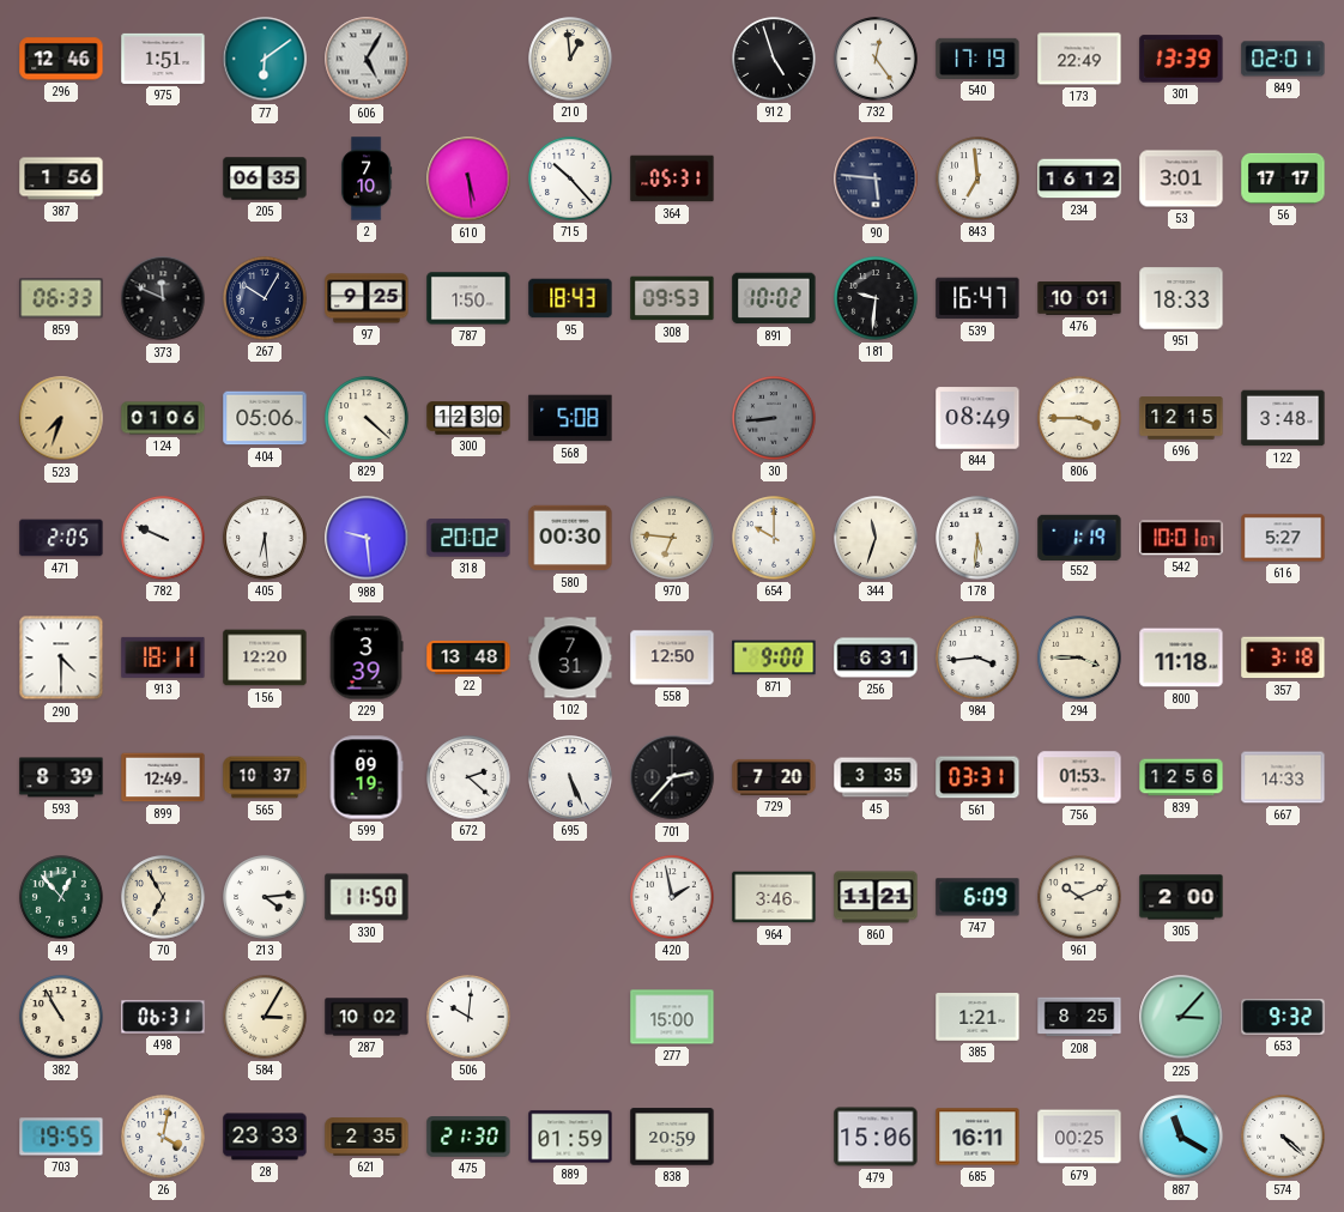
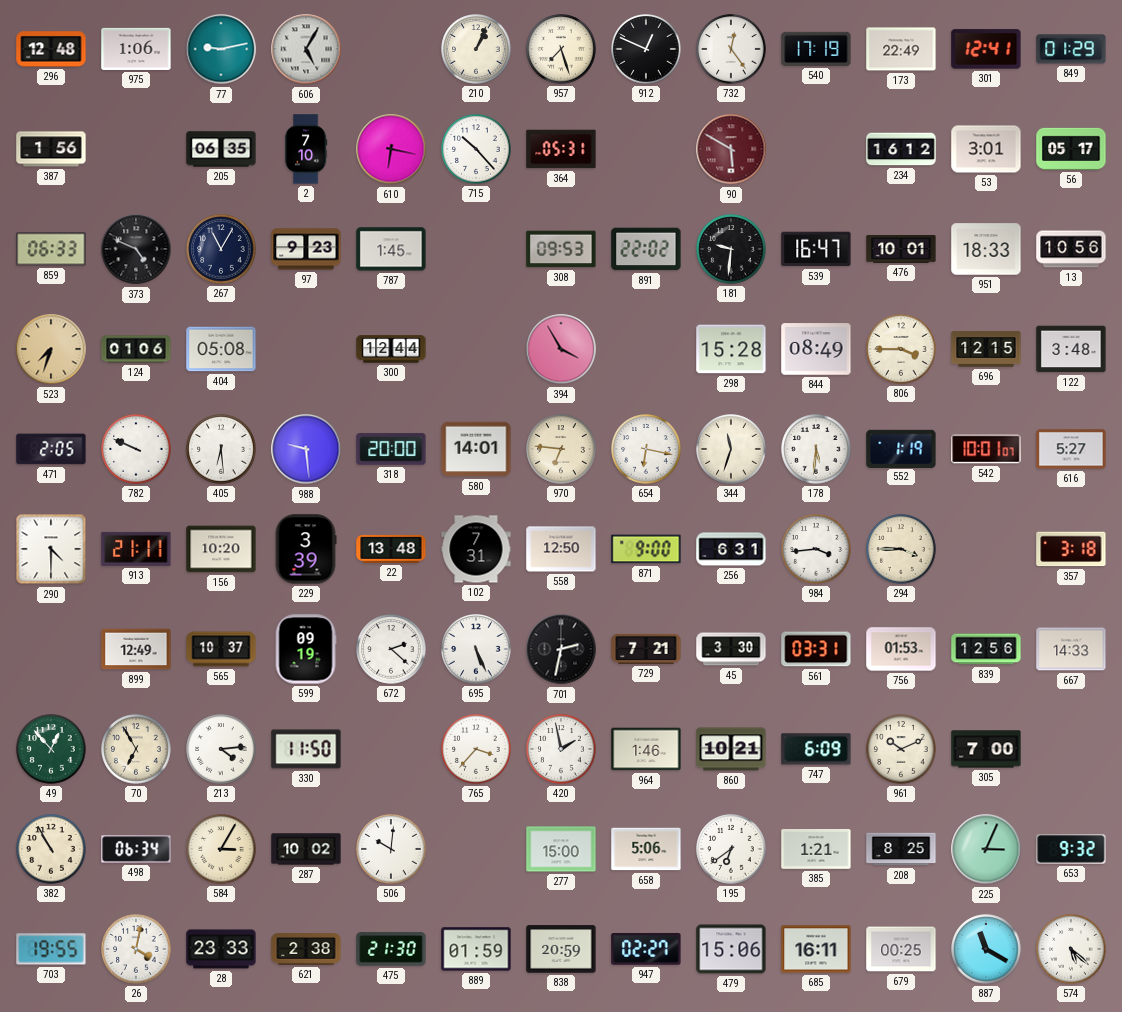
296: 12:46 -> 12:48 (51, 49)
975: 1:51 -> 1:06 (136, 49)
77: 6:09 -> 9:13 (221, 49)
210: 12:59 -> 1:04 (476, 49)
957: none -> 7:27 (561, 49)
912: 4:57 -> 12:49 (646, 49)
301: 13:39 -> 12:41 (986, 49)
849: 02:01 -> 01:29 (1071, 49)
610: 5:29 -> 6:17 (391, 149)
90: 5:46 -> 5:50 (731, 149)
90 dial: navy -> burgundy (731, 149)
843: 6:59 -> none (977, 178)
56: 17:17 -> 05:17 (1071, 149)
373: 11:49 -> 4:49 (136, 249)
267: 10:05 -> 11:05 (221, 249)
97: 9:25 -> 9:23 (306, 249)
787: 1:50 -> 1:45 (391, 249)
95: 18:43 -> none (570, 298)
891: 10:02 -> 22:02 (646, 249)
13: none -> 10:56 (1071, 249)
404: 05:06 -> 05:08 (221, 349)
829: 4:22 -> none (367, 418)
300: 12:30 -> 12:44 (391, 349)
568: 5:08 -> none (570, 418)
394: none -> 3:55 (561, 349)
30: 8:44 -> none (774, 418)
298: none -> 15:28 (731, 349)
318: 20:02 -> 20:00 (391, 449)
580: 00:30 -> 14:01 (476, 449)
654: 10:00 -> 6:17 (646, 449)
913: 18:11 -> 21:11 (136, 549)
156: 12:20 -> 10:20 (221, 549)
800: 11:18 -> none (1181, 657)
593: 8:39 -> none (61, 777)
701: 2:37 -> 2:32 (561, 649)
729: 7:20 -> 7:21 (646, 649)
45: 3:35 -> 3:30 (731, 649)
765: none -> 3:37 (476, 749)
964: 3:46 -> 1:46 (646, 749)
860: 11:21 -> 10:21 (731, 749)
305: 2:00 -> 7:00 (986, 749)
498: 06:31 -> 06:34 (136, 849)
658: none -> 5:06 (646, 849)
195: none -> 6:39 (731, 849)
225: 3:07 -> 3:04 (986, 849)
621: 2:35 -> 2:38 (306, 949)
947: none -> 02:27 (646, 949)
574: 4:22 -> 5:22 (1071, 949)
